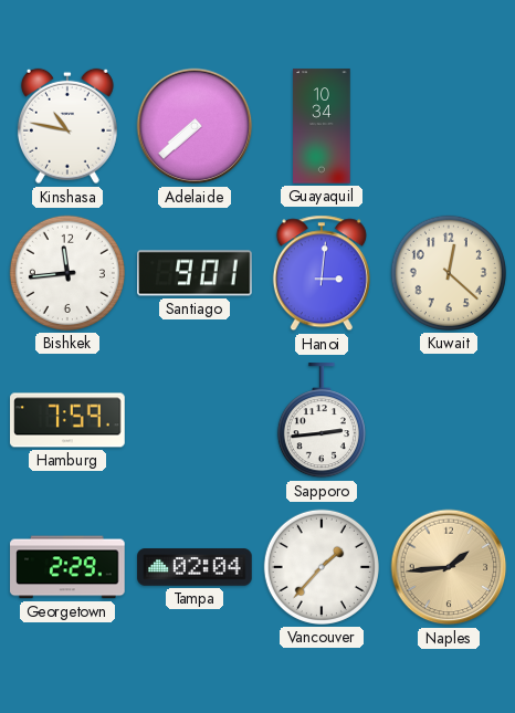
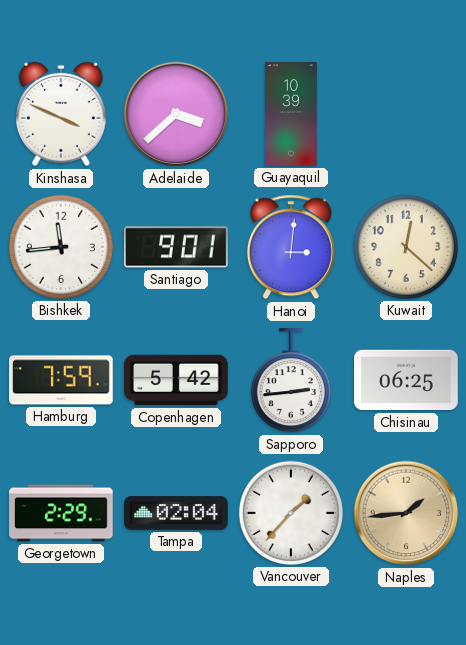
Kinshasa: 10:47 -> 3:49 (61, 114)
Adelaide: 7:38 -> 3:38 (176, 114)
Guayaquil: 10:34 -> 10:39 (291, 114)
Copenhagen: none -> 5:42 (176, 380)
Chisinau: none -> 06:25 (406, 380)
